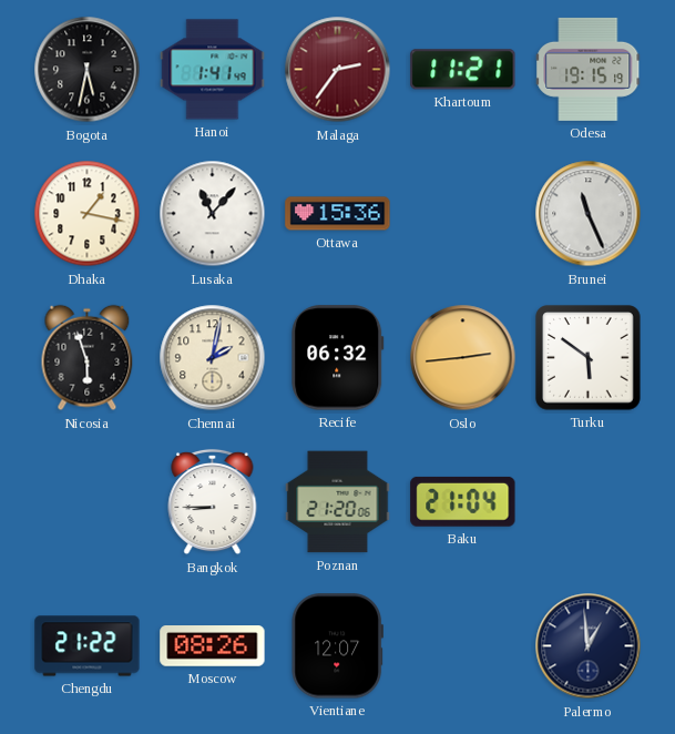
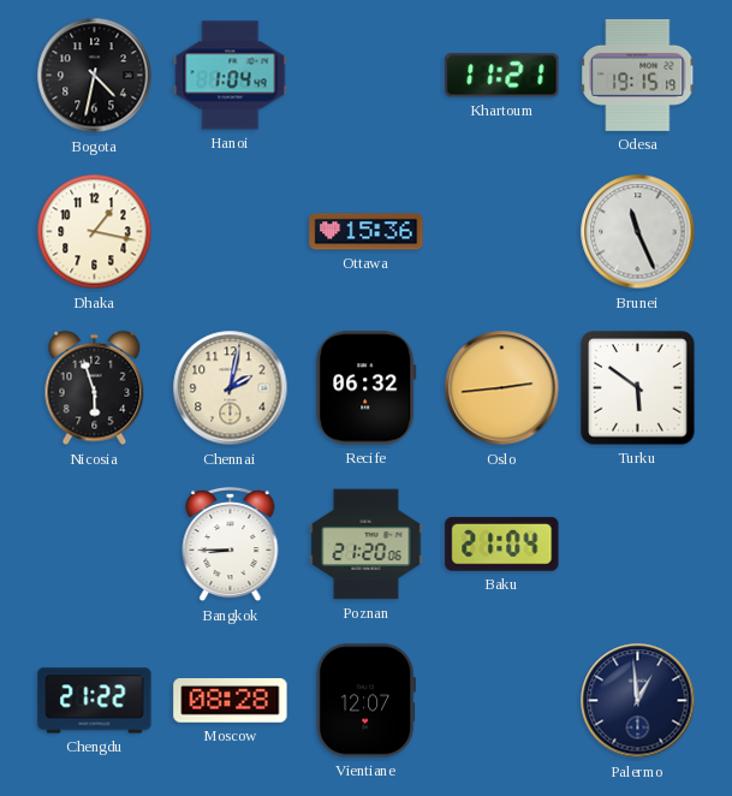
Bogota: 5:32 -> 4:32 (95, 76)
Hanoi: 1:41 -> 1:04 (231, 76)
Malaga: 2:36 -> none (338, 70)
Lusaka: 11:07 -> none (213, 214)
Moscow: 08:26 -> 08:28 (231, 701)
